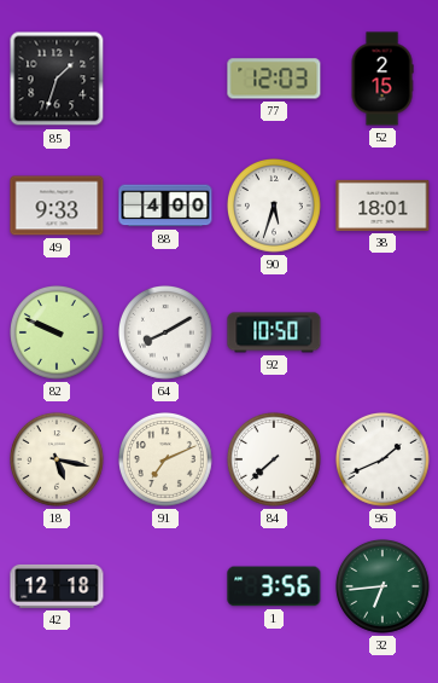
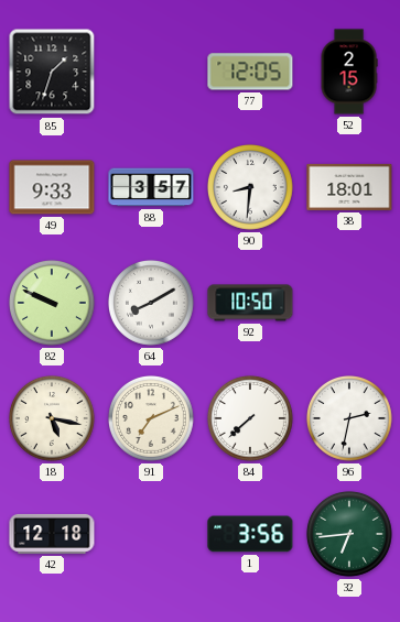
77: 12:03 -> 12:05 (250, 72)
88: 4:00 -> 3:57 (151, 187)
90: 5:33 -> 8:31 (251, 188)
96: 1:41 -> 2:32 (350, 419)
